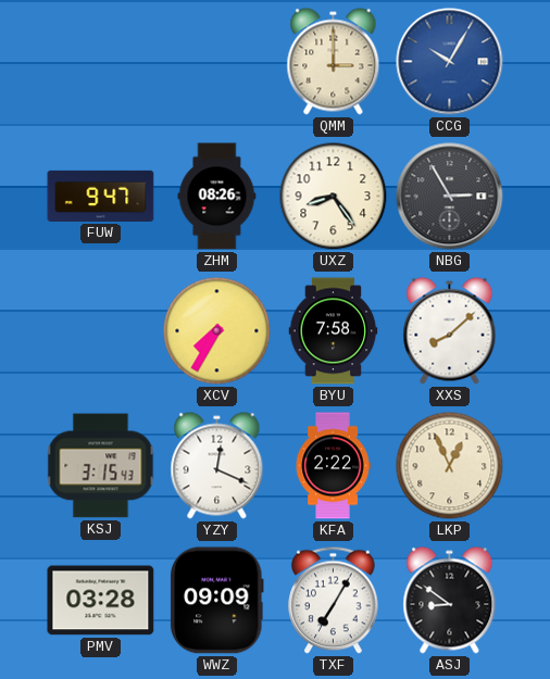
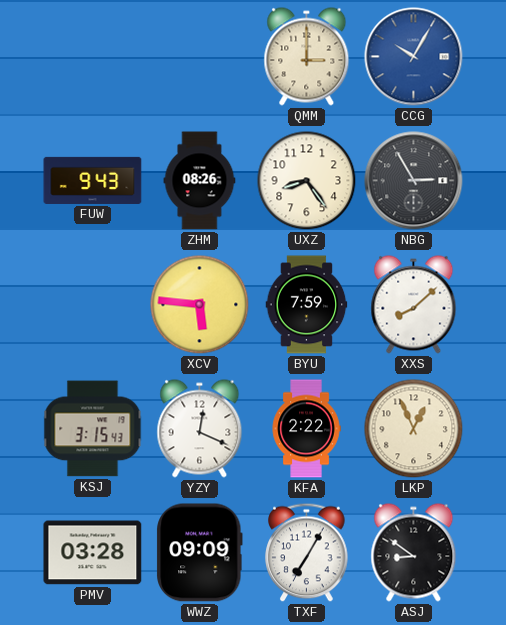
FUW: 9:47 -> 9:43 (93, 180)
XCV: 7:35 -> 5:46 (200, 305)
BYU: 7:58 -> 7:59 (307, 305)
